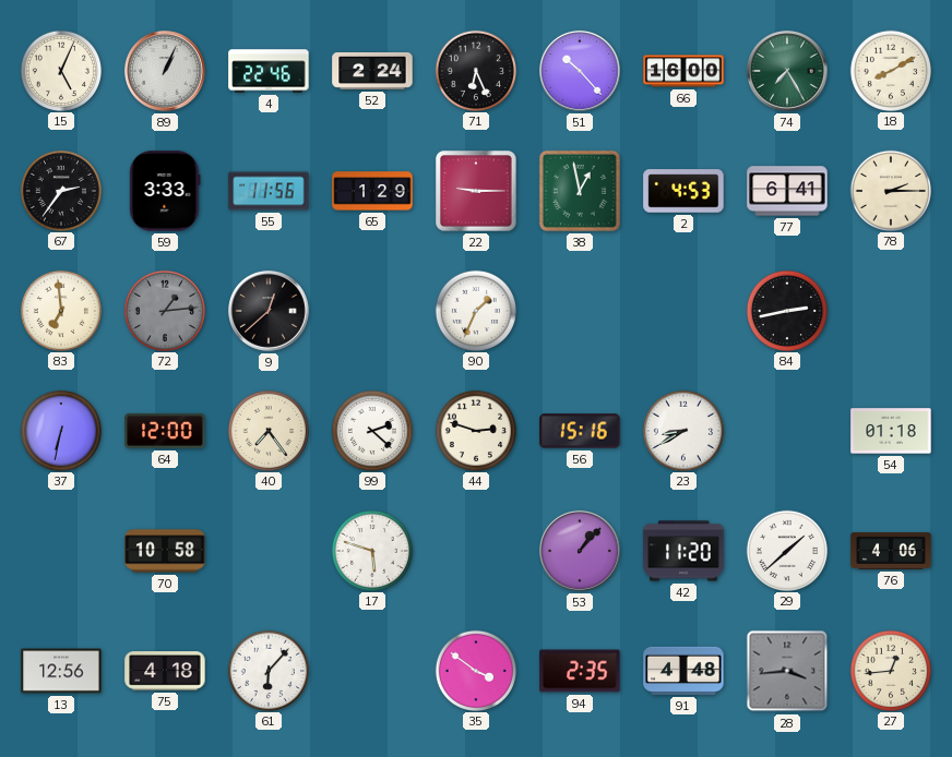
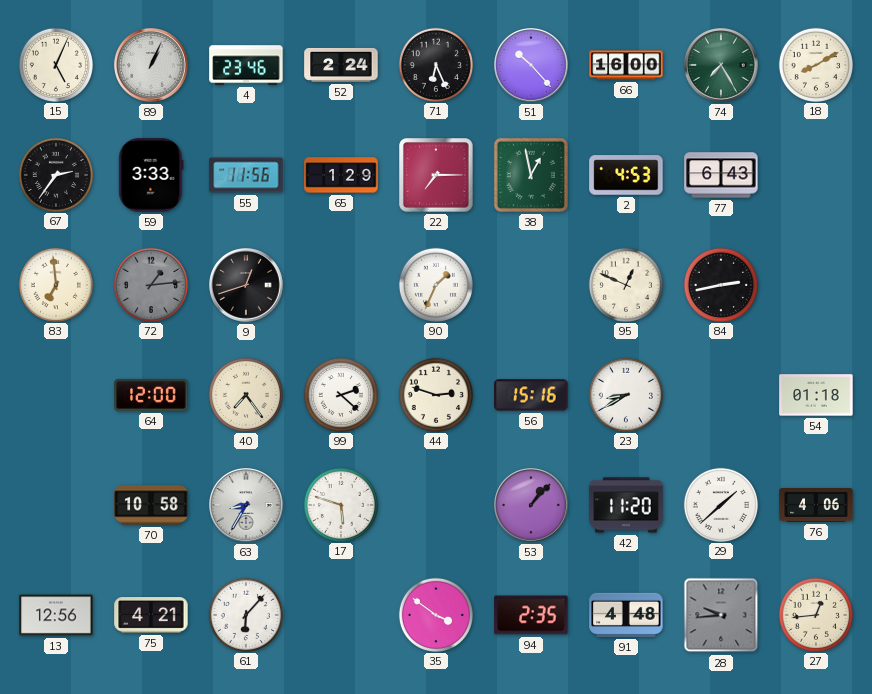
4: 22:46 -> 23:46 (246, 65)
22: 9:15 -> 7:15 (436, 175)
77: 6:41 -> 6:43 (721, 175)
78: 2:15 -> none (890, 190)
9: 12:38 -> 12:42 (246, 285)
95: none -> 12:49 (625, 284)
37: 6:32 -> none (60, 430)
63: none -> 8:35 (246, 505)
75: 4:18 -> 4:21 (151, 615)
28: 3:44 -> 9:44 (721, 615)
